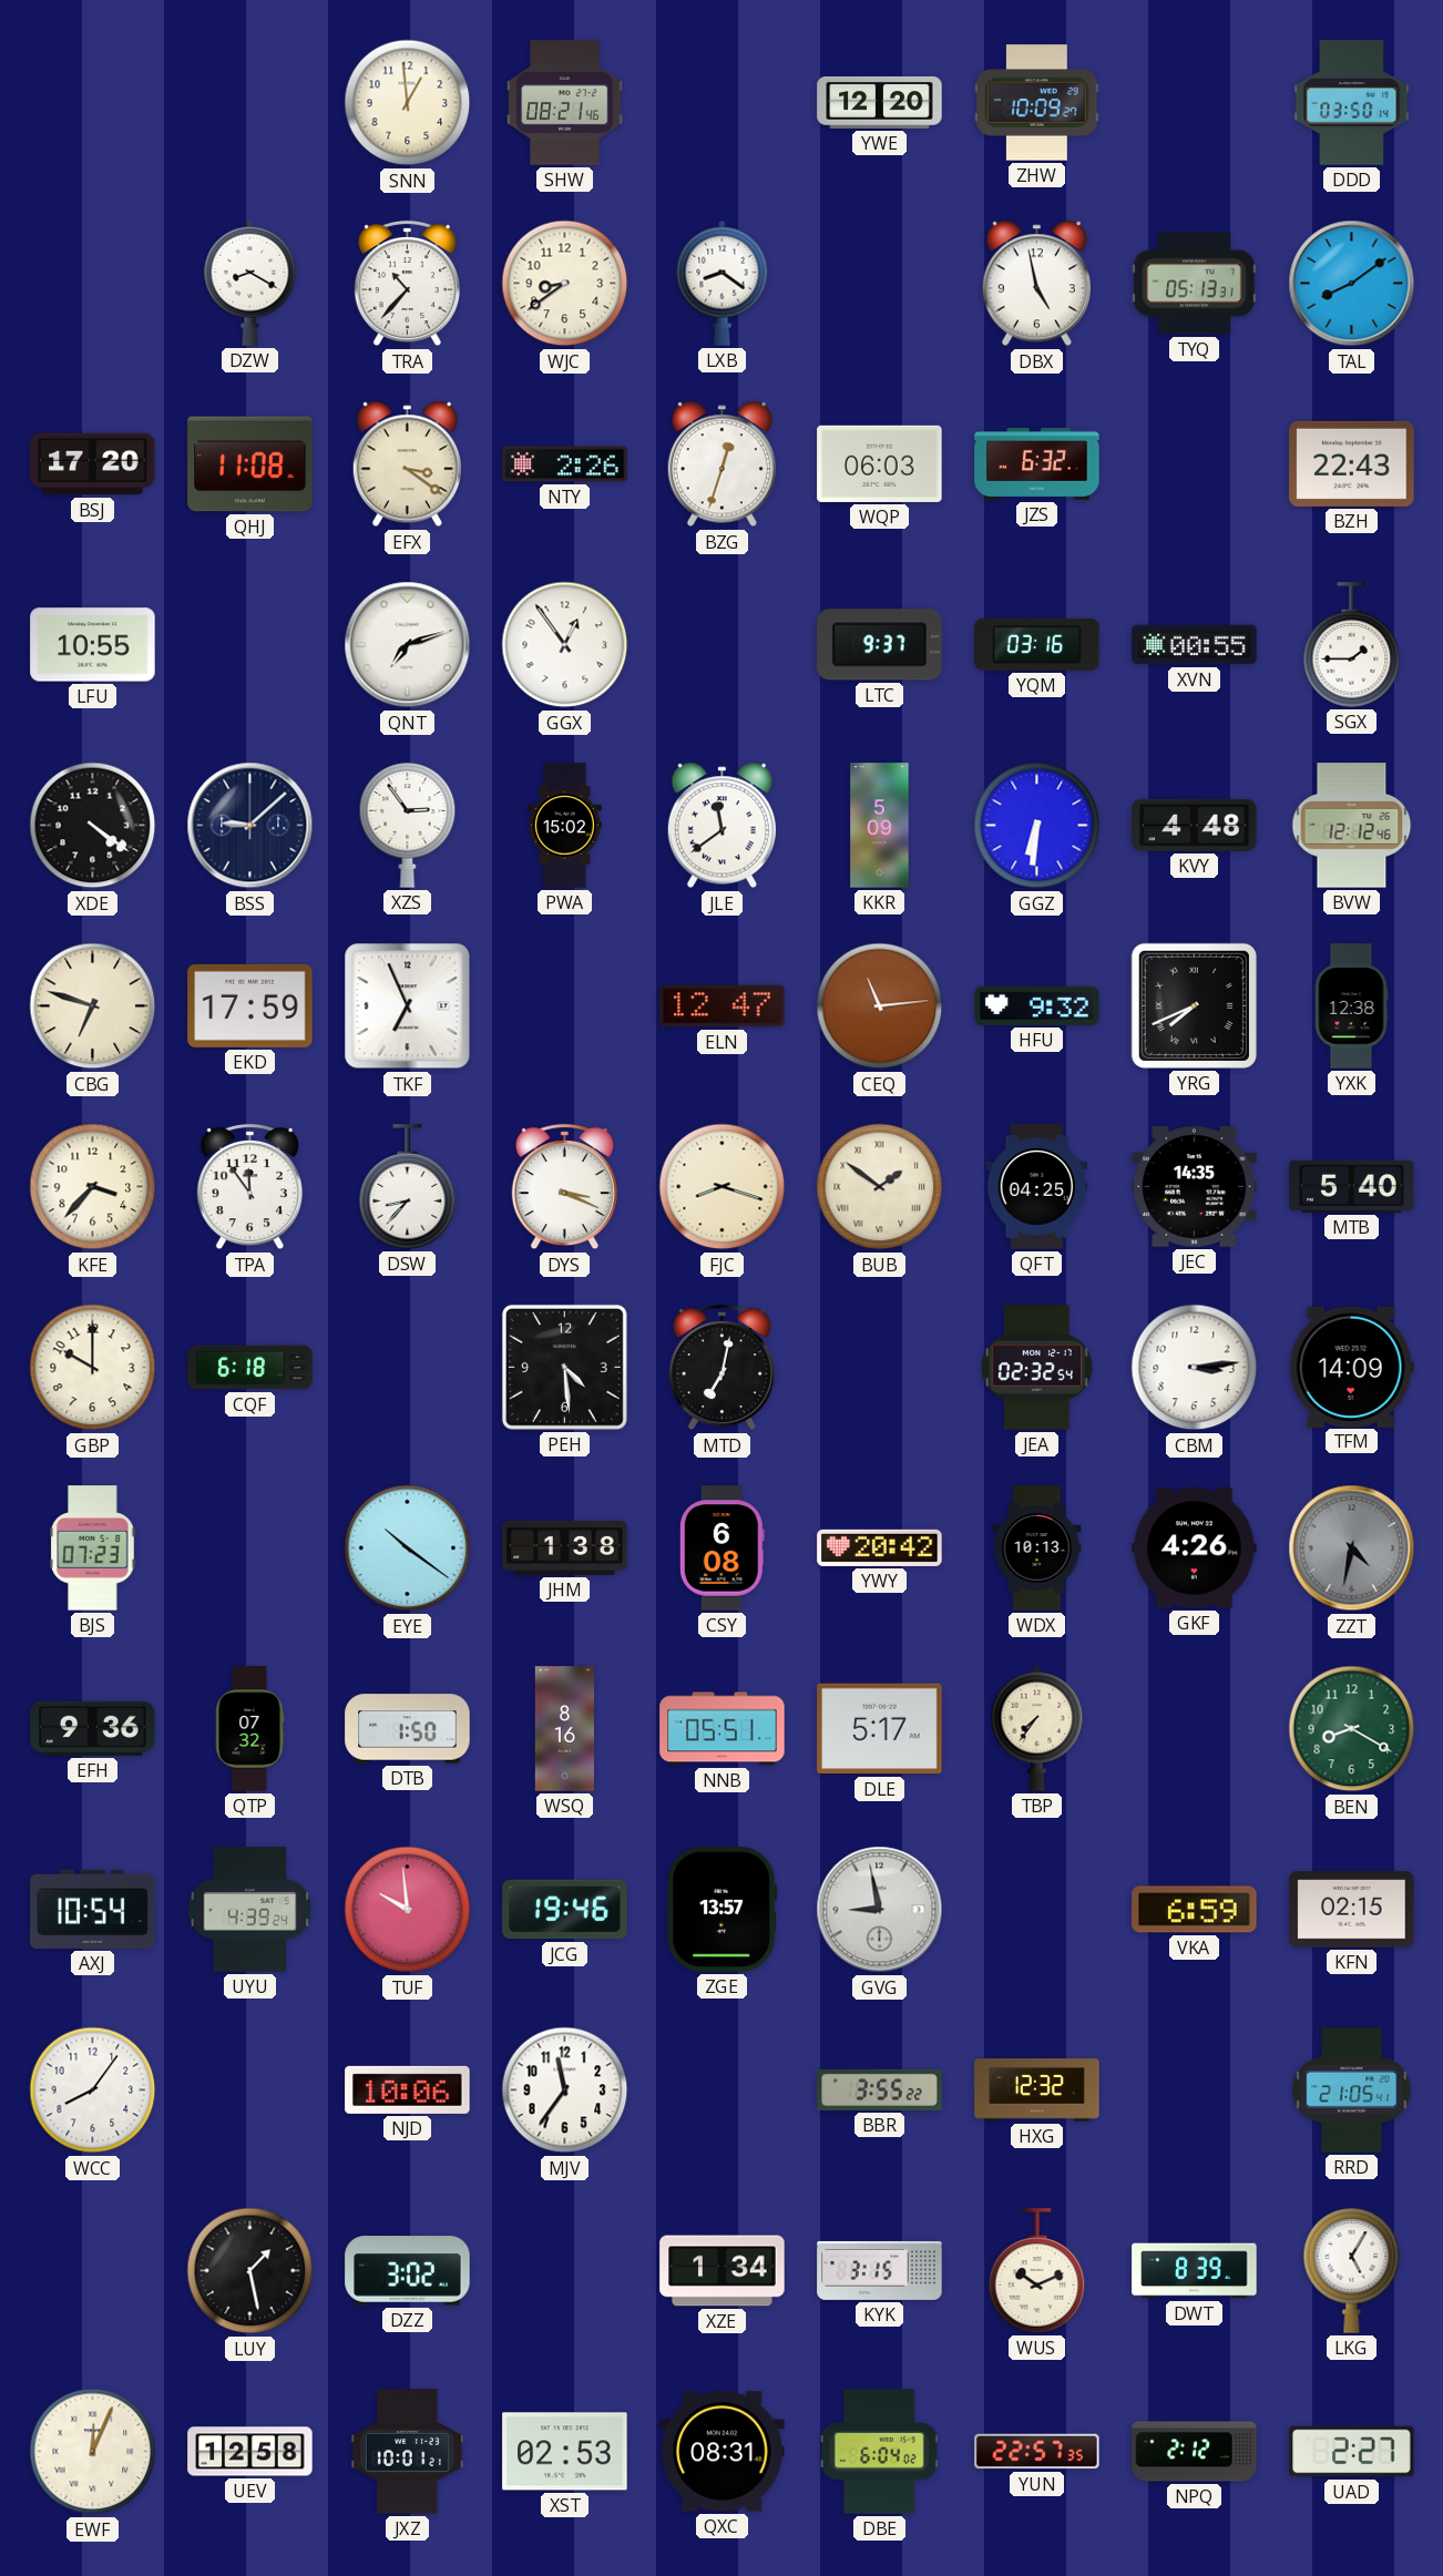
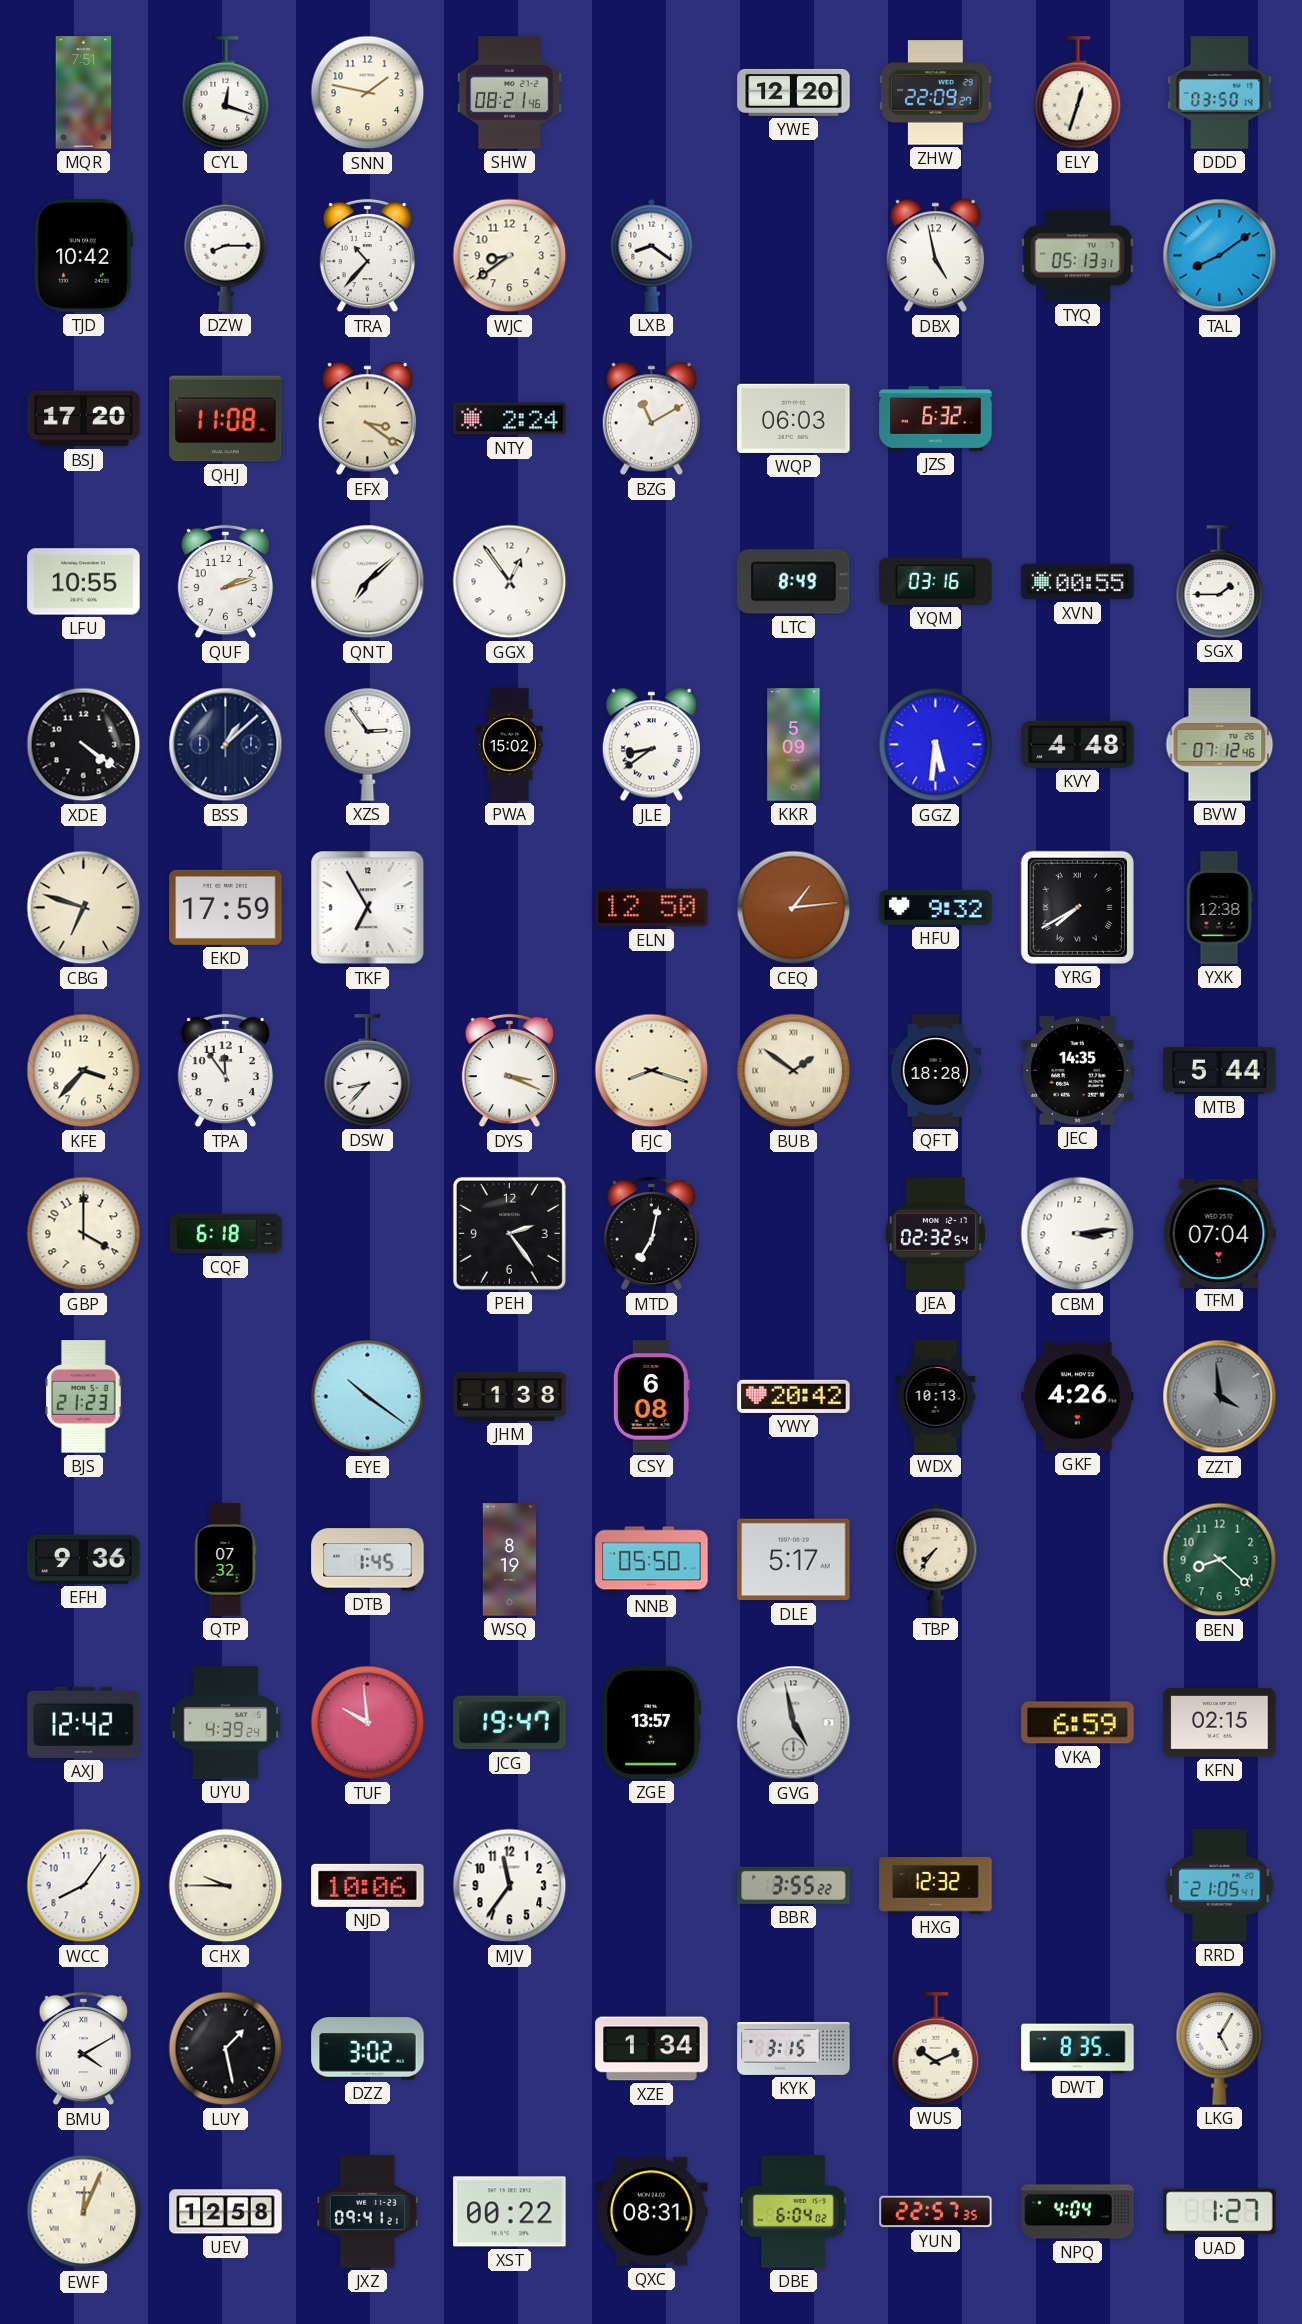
MQR: none -> 7:51 (84, 93)
CYL: none -> 12:18 (226, 93)
SNN: 12:59 -> 1:47 (368, 93)
ZHW: 10:09 -> 22:09 (936, 93)
ELY: none -> 12:33 (1078, 93)
TJD: none -> 10:42 (83, 256)
DZW: 8:20 -> 8:15 (226, 255)
NTY: 2:26 -> 2:24 (510, 419)
BZG: 12:33 -> 11:10 (651, 419)
BZH: 22:43 -> none (1352, 463)
QUF: none -> 2:12 (225, 582)
QNT: 7:12 -> 7:08 (368, 582)
LTC: 9:37 -> 8:49 (794, 582)
BSS: 9:08 -> 1:08 (226, 745)
JLE: 11:39 -> 8:39 (651, 745)
GGZ: 6:31 -> 5:31 (936, 745)
BVW: 12:12 -> 07:12 (1220, 745)
TKF: 6:56 -> 6:55 (368, 908)
ELN: 12:47 -> 12:50 (652, 908)
CEQ: 11:14 -> 1:14 (794, 908)
YRG: 7:41 -> 7:40 (1077, 907)
QFT: 04:25 -> 18:28 (936, 1071)
MTB: 5:40 -> 5:44 (1220, 1070)
GBP: 10:00 -> 4:00 (84, 1234)
PEH: 4:29 -> 2:24 (509, 1233)
TFM: 14:09 -> 07:04 (1219, 1233)
BJS: 07:23 -> 21:23 (84, 1397)
ZZT: 4:32 -> 3:59 (1220, 1397)
DTB: 1:50 -> 1:45 (368, 1560)
WSQ: 8:16 -> 8:19 (509, 1560)
NNB: 05:51 -> 05:50 (652, 1560)
BEN: 8:20 -> 8:22 (1220, 1560)
AXJ: 10:54 -> 12:42 (84, 1722)
JCG: 19:46 -> 19:47 (510, 1723)
GVG: 8:58 -> 4:58 (794, 1723)
CHX: none -> 9:45 (226, 1886)
BMU: none -> 4:10 (83, 2049)
DWT: 8:39 -> 8:35 (1078, 2049)
JXZ: 10:01 -> 09:41 (367, 2212)
XST: 02:53 -> 00:22 (510, 2212)
NPQ: 2:12 -> 4:04 (1078, 2212)
UAD: 2:27 -> 1:27 (1220, 2212)
